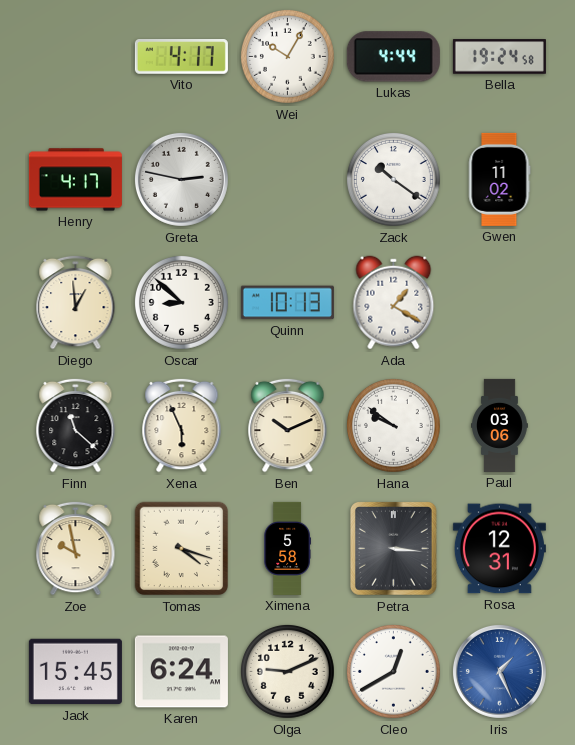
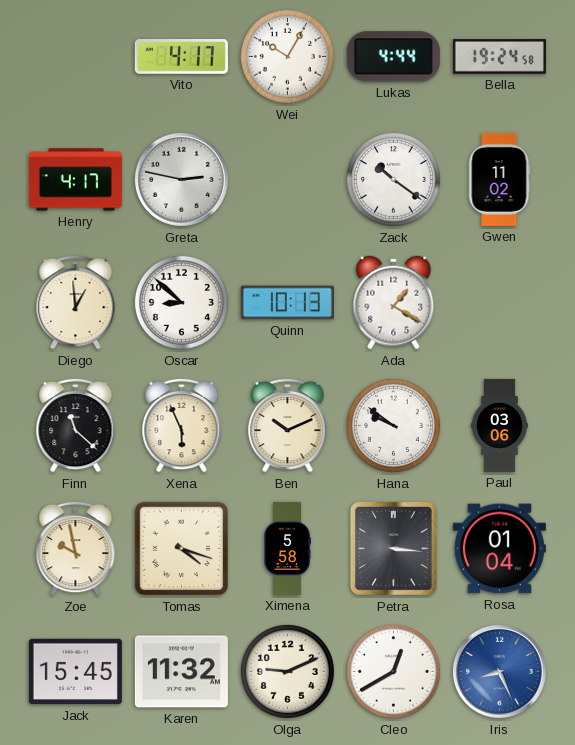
Rosa: 12:31 -> 01:04 (499, 549)
Karen: 6:24 -> 11:32 (181, 672)
Iris: 1:26 -> 8:26 (499, 671)
